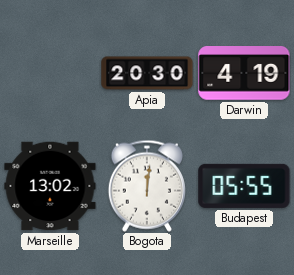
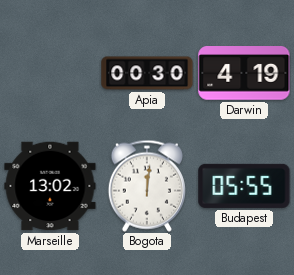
Apia: 20:30 -> 00:30 (147, 73)
